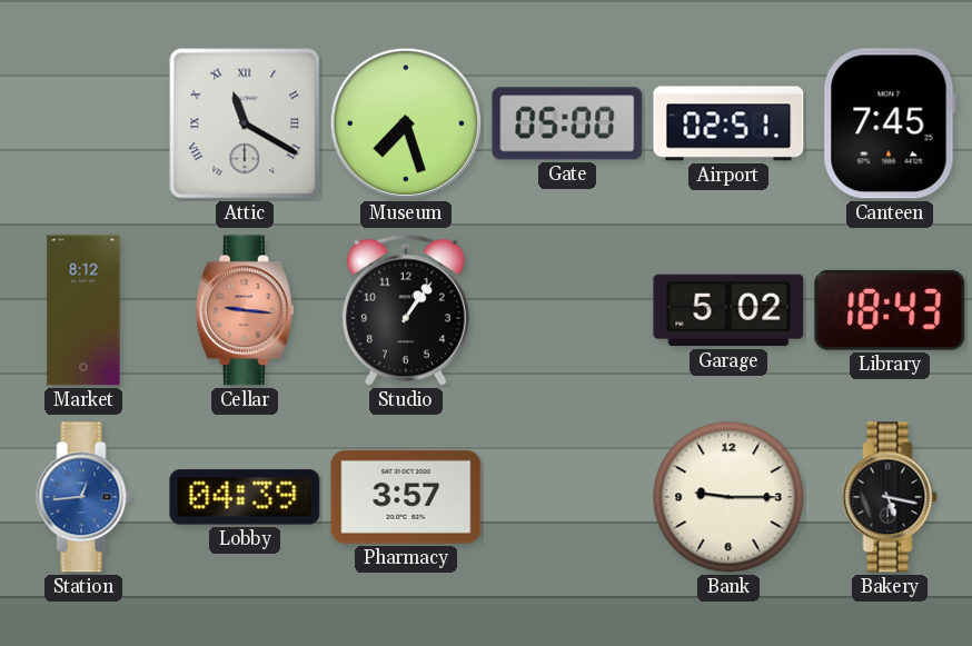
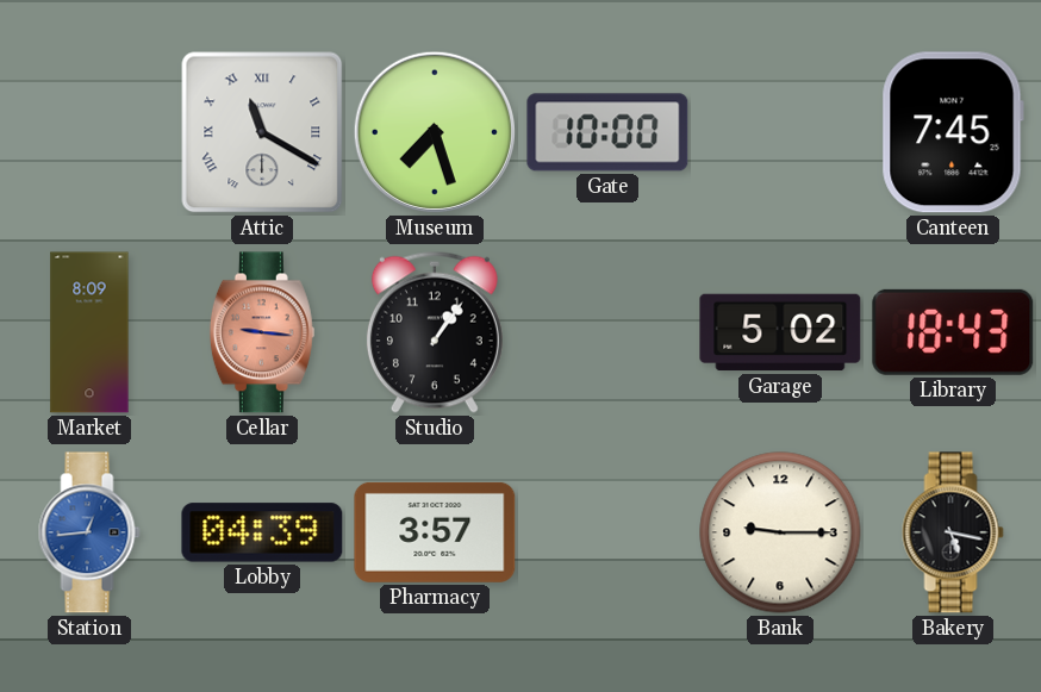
Gate: 05:00 -> 10:00 (607, 132)
Airport: 02:51 -> none (728, 123)
Market: 8:12 -> 8:09 (89, 332)
